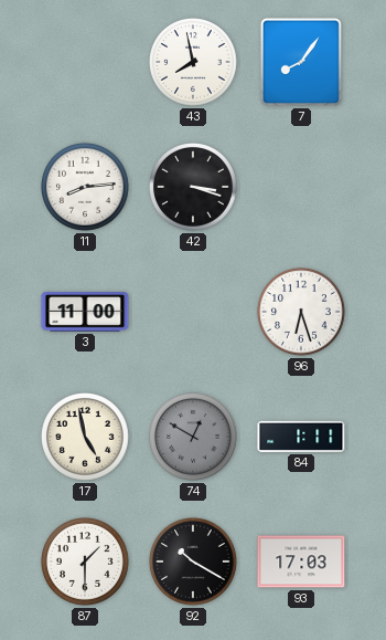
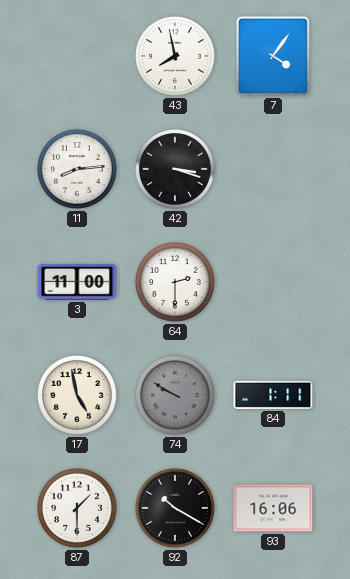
7: 8:06 -> 4:06 (273, 56)
64: none -> 2:30 (176, 283)
96: 6:27 -> none (302, 313)
74: 12:50 -> 9:50 (176, 396)
93: 17:03 -> 16:06 (273, 508)
